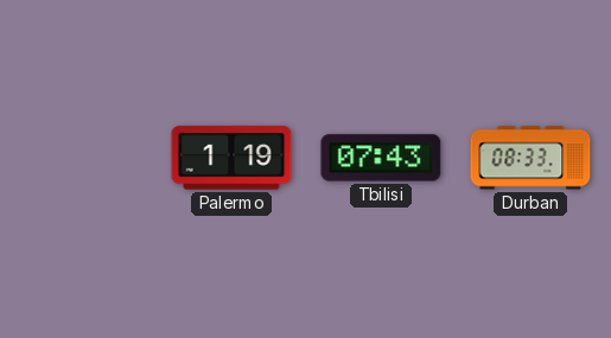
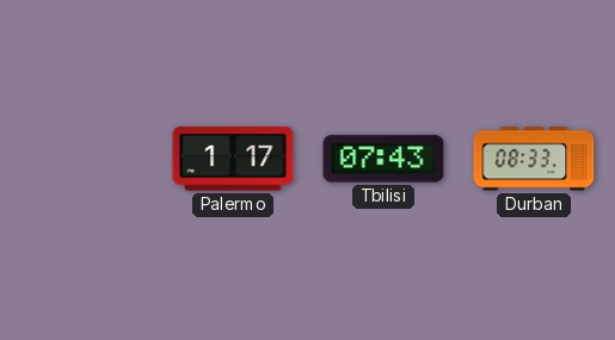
Palermo: 1:19 -> 1:17 (233, 159)
